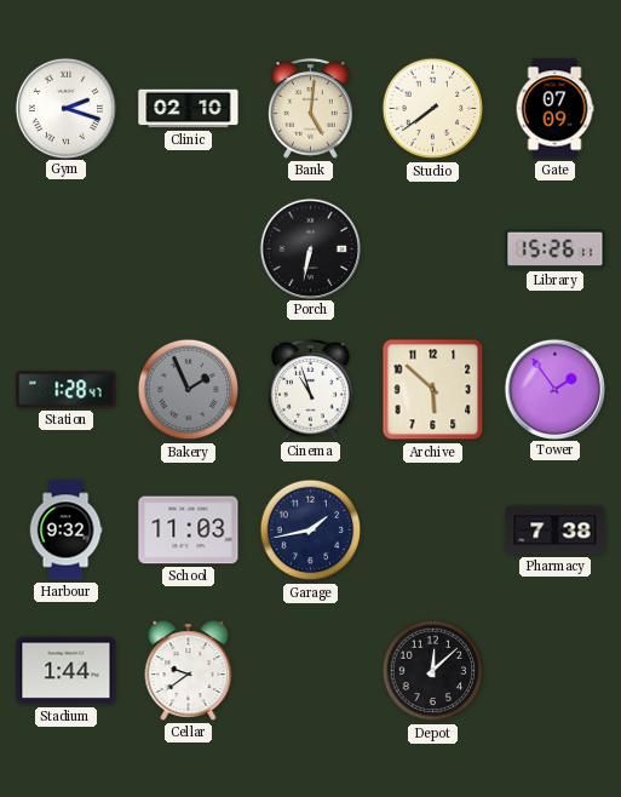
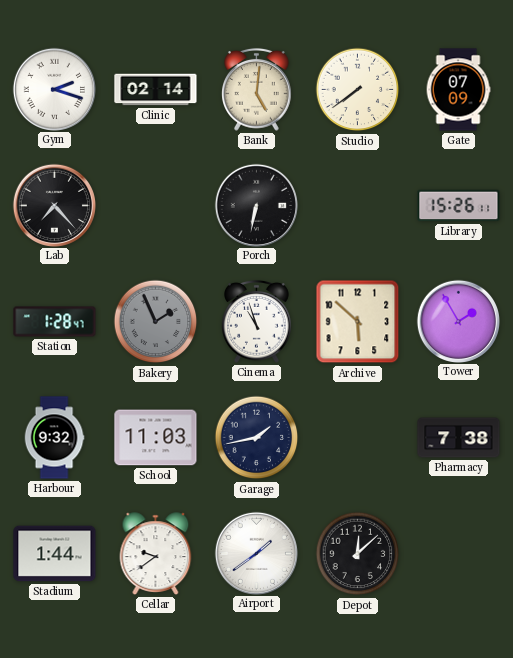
Clinic: 02:10 -> 02:14 (156, 90)
Lab: none -> 7:23 (54, 205)
Tower: 1:54 -> 1:55 (458, 321)
Airport: none -> 1:39 (256, 553)
